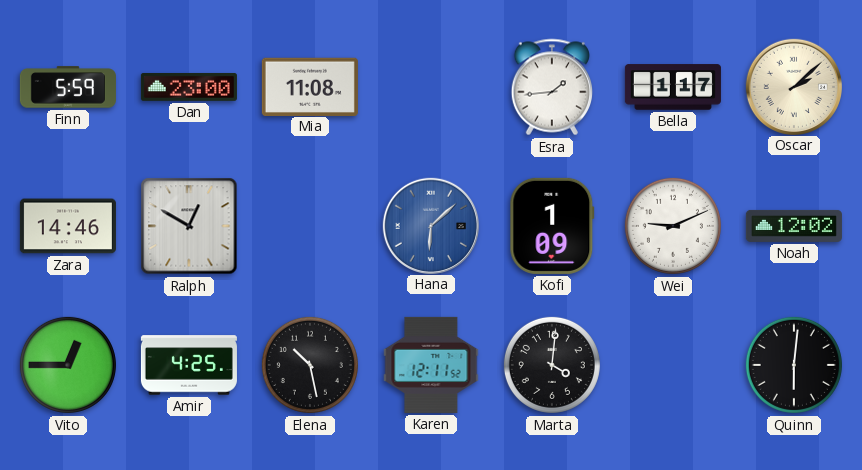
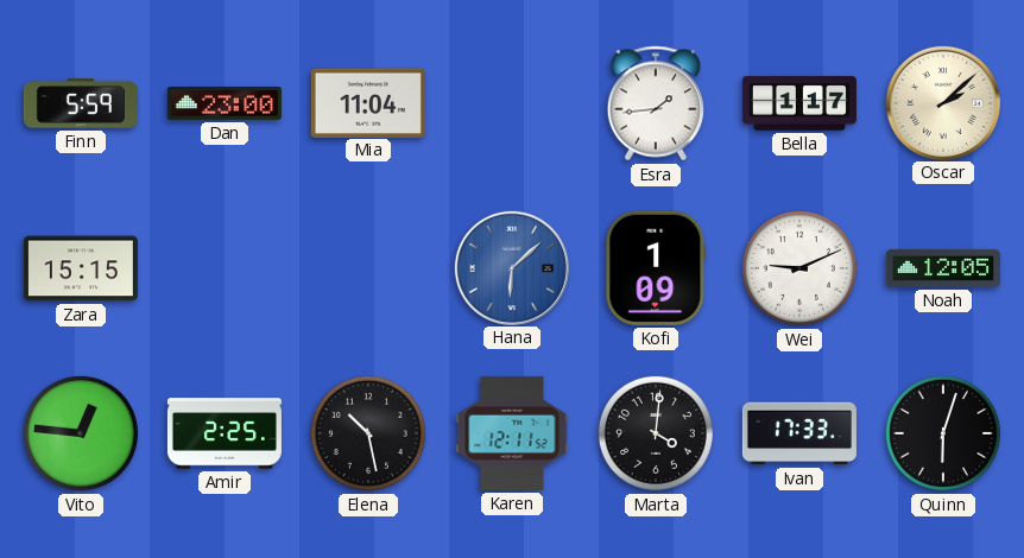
Mia: 11:08 -> 11:04 (368, 102)
Zara: 14:46 -> 15:15 (81, 268)
Ralph: 12:50 -> none (189, 226)
Noah: 12:02 -> 12:05 (943, 268)
Vito: 12:45 -> 12:46 (81, 433)
Amir: 4:25 -> 2:25 (225, 433)
Ivan: none -> 17:33 (799, 433)
Quinn: 6:01 -> 6:03 (943, 433)
